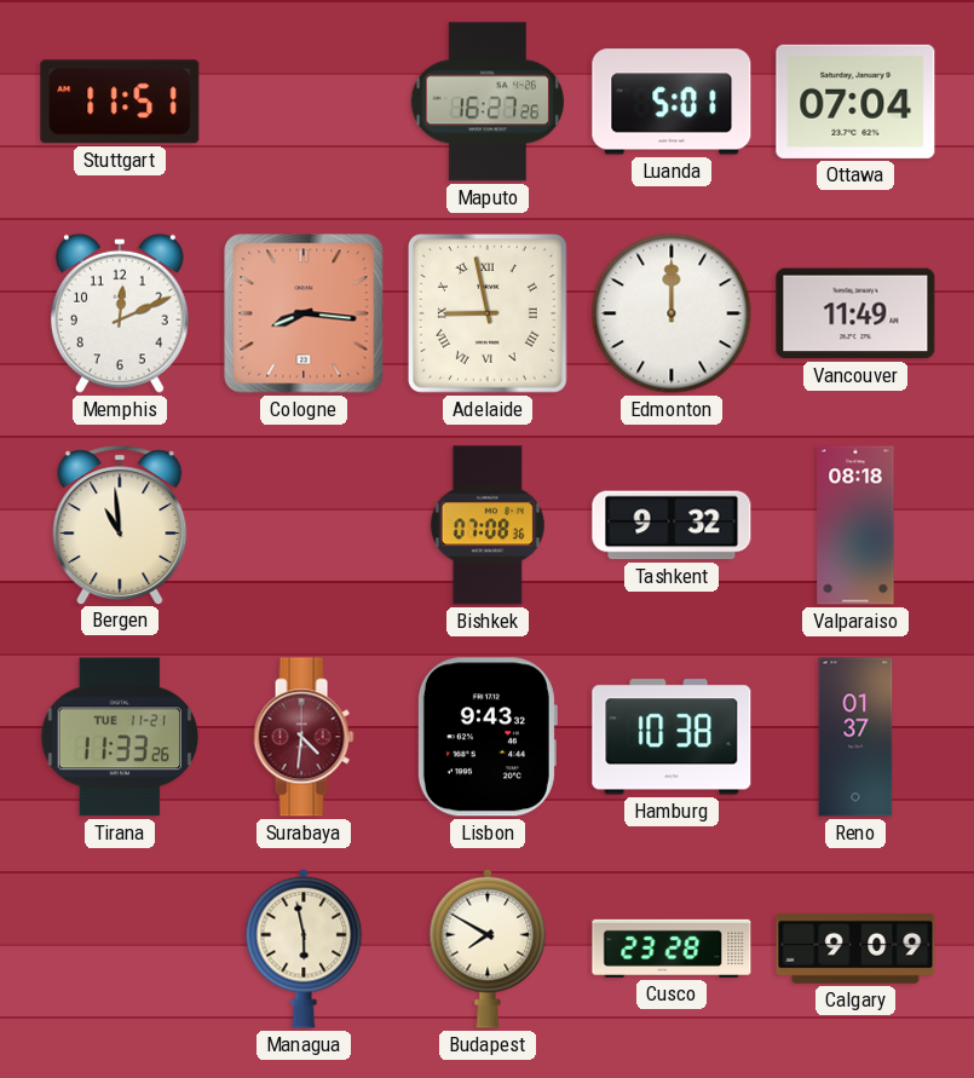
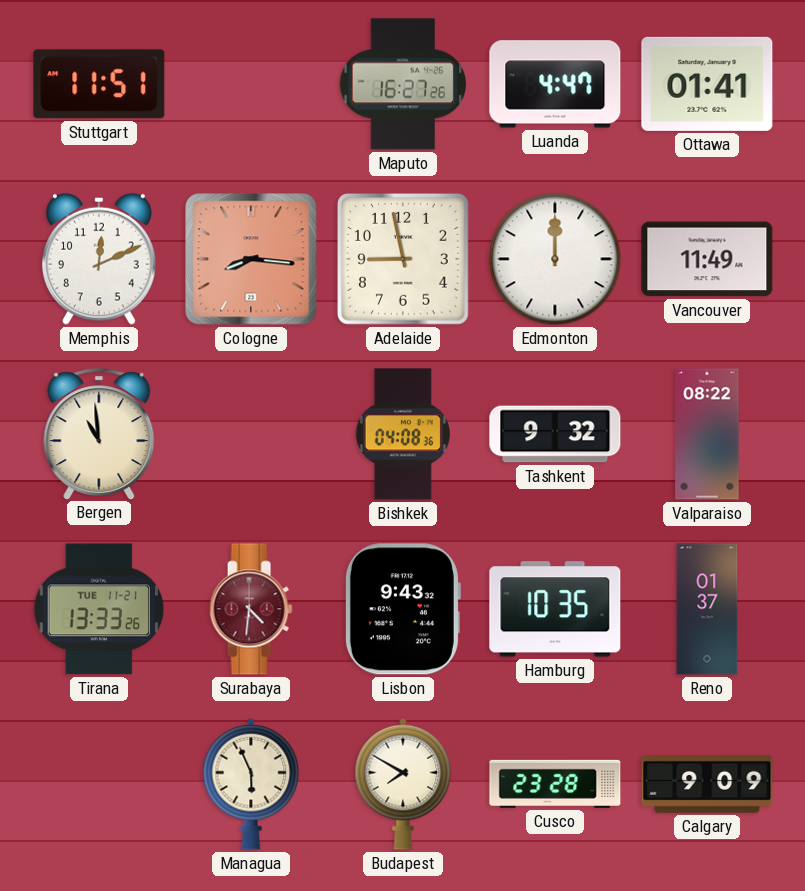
Luanda: 5:01 -> 4:47 (555, 84)
Ottawa: 07:04 -> 01:41 (707, 84)
Adelaide numerals: Roman -> Arabic (403, 259)
Bishkek: 07:08 -> 04:08 (403, 434)
Valparaiso: 08:18 -> 08:22 (707, 434)
Tirana: 11:33 -> 13:33 (99, 609)
Hamburg: 10:38 -> 10:35 (555, 609)
Managua: 5:58 -> 5:56 (251, 784)
